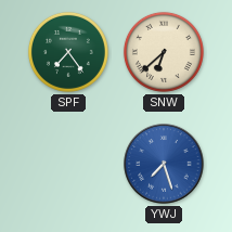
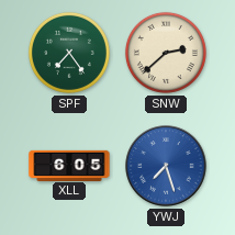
SNW: 6:38 -> 2:38 (166, 53)
XLL: none -> 6:05 (69, 165)
